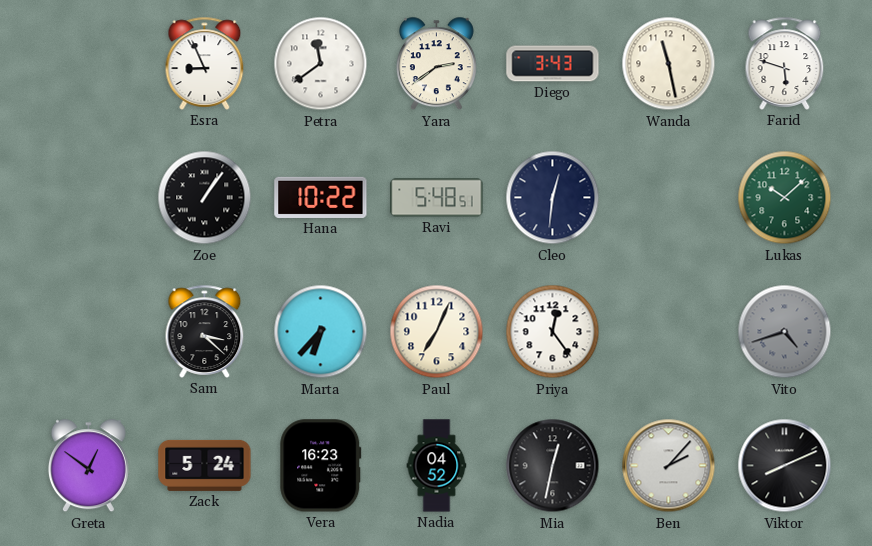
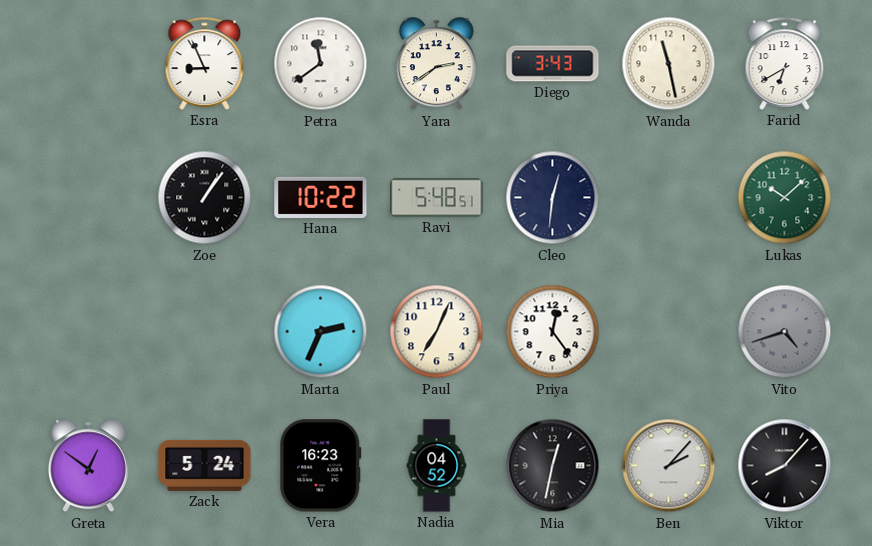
Farid: 5:48 -> 6:40 (785, 63)
Sam: 3:22 -> none (205, 331)
Marta: 6:37 -> 2:34 (321, 332)
Viktor: 8:11 -> 8:07 (785, 466)
